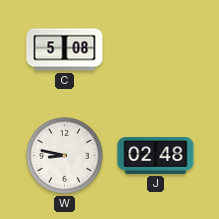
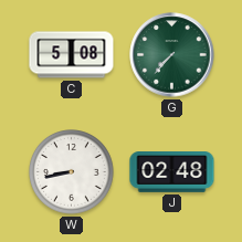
G: none -> 7:37 (172, 55)
W: 8:47 -> 8:43 (72, 172)
